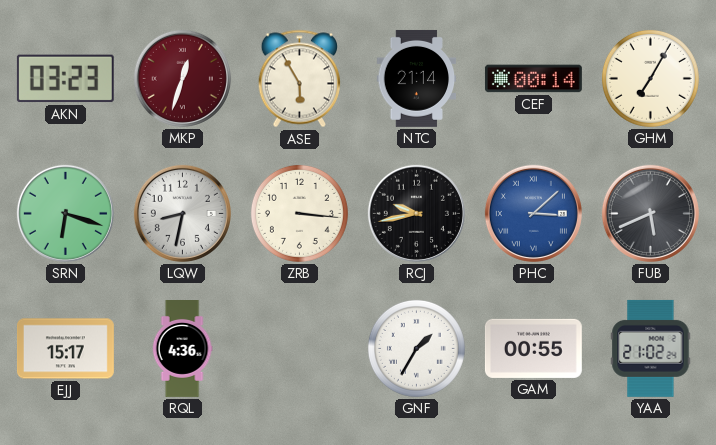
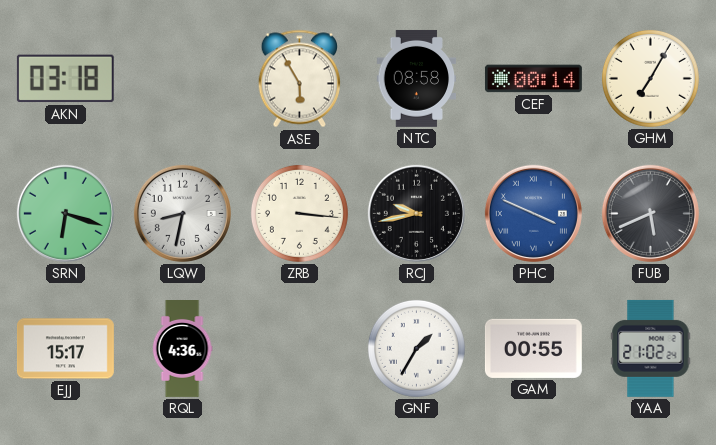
AKN: 03:23 -> 03:18 (65, 79)
MKP: 12:33 -> none (182, 78)
NTC: 21:14 -> 08:58 (417, 78)
PHC: 3:08 -> 3:49 (533, 213)
